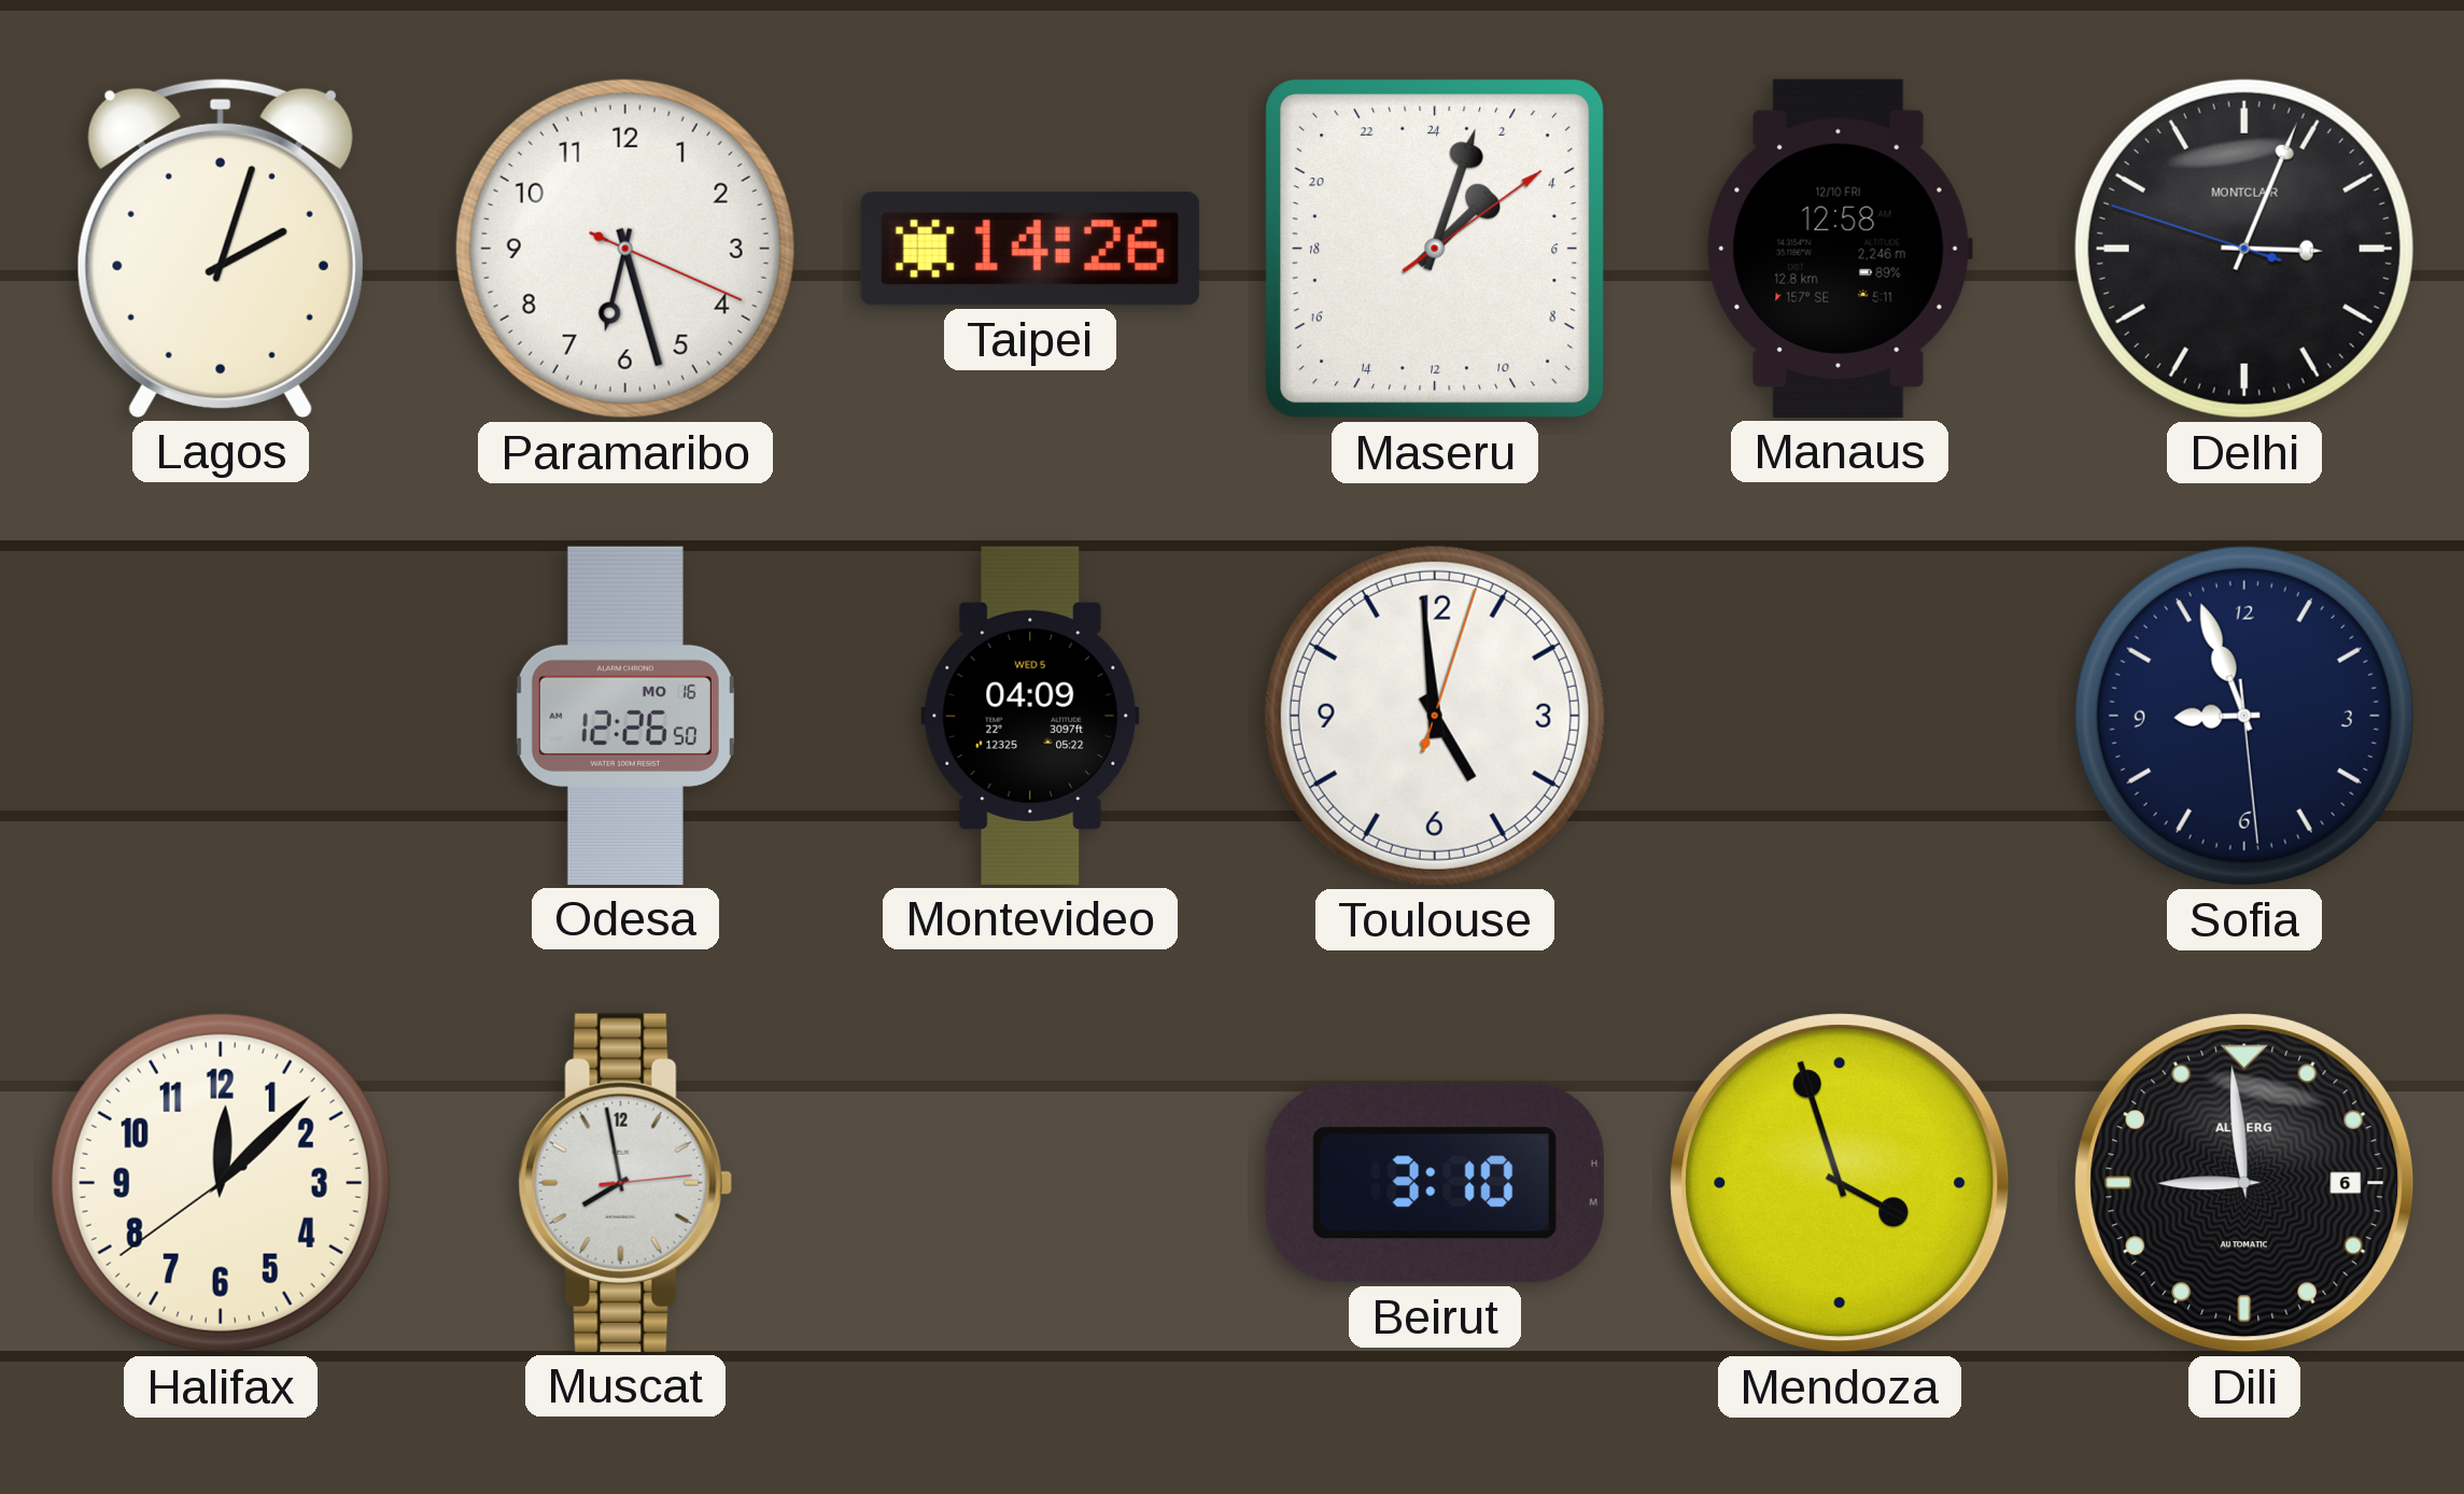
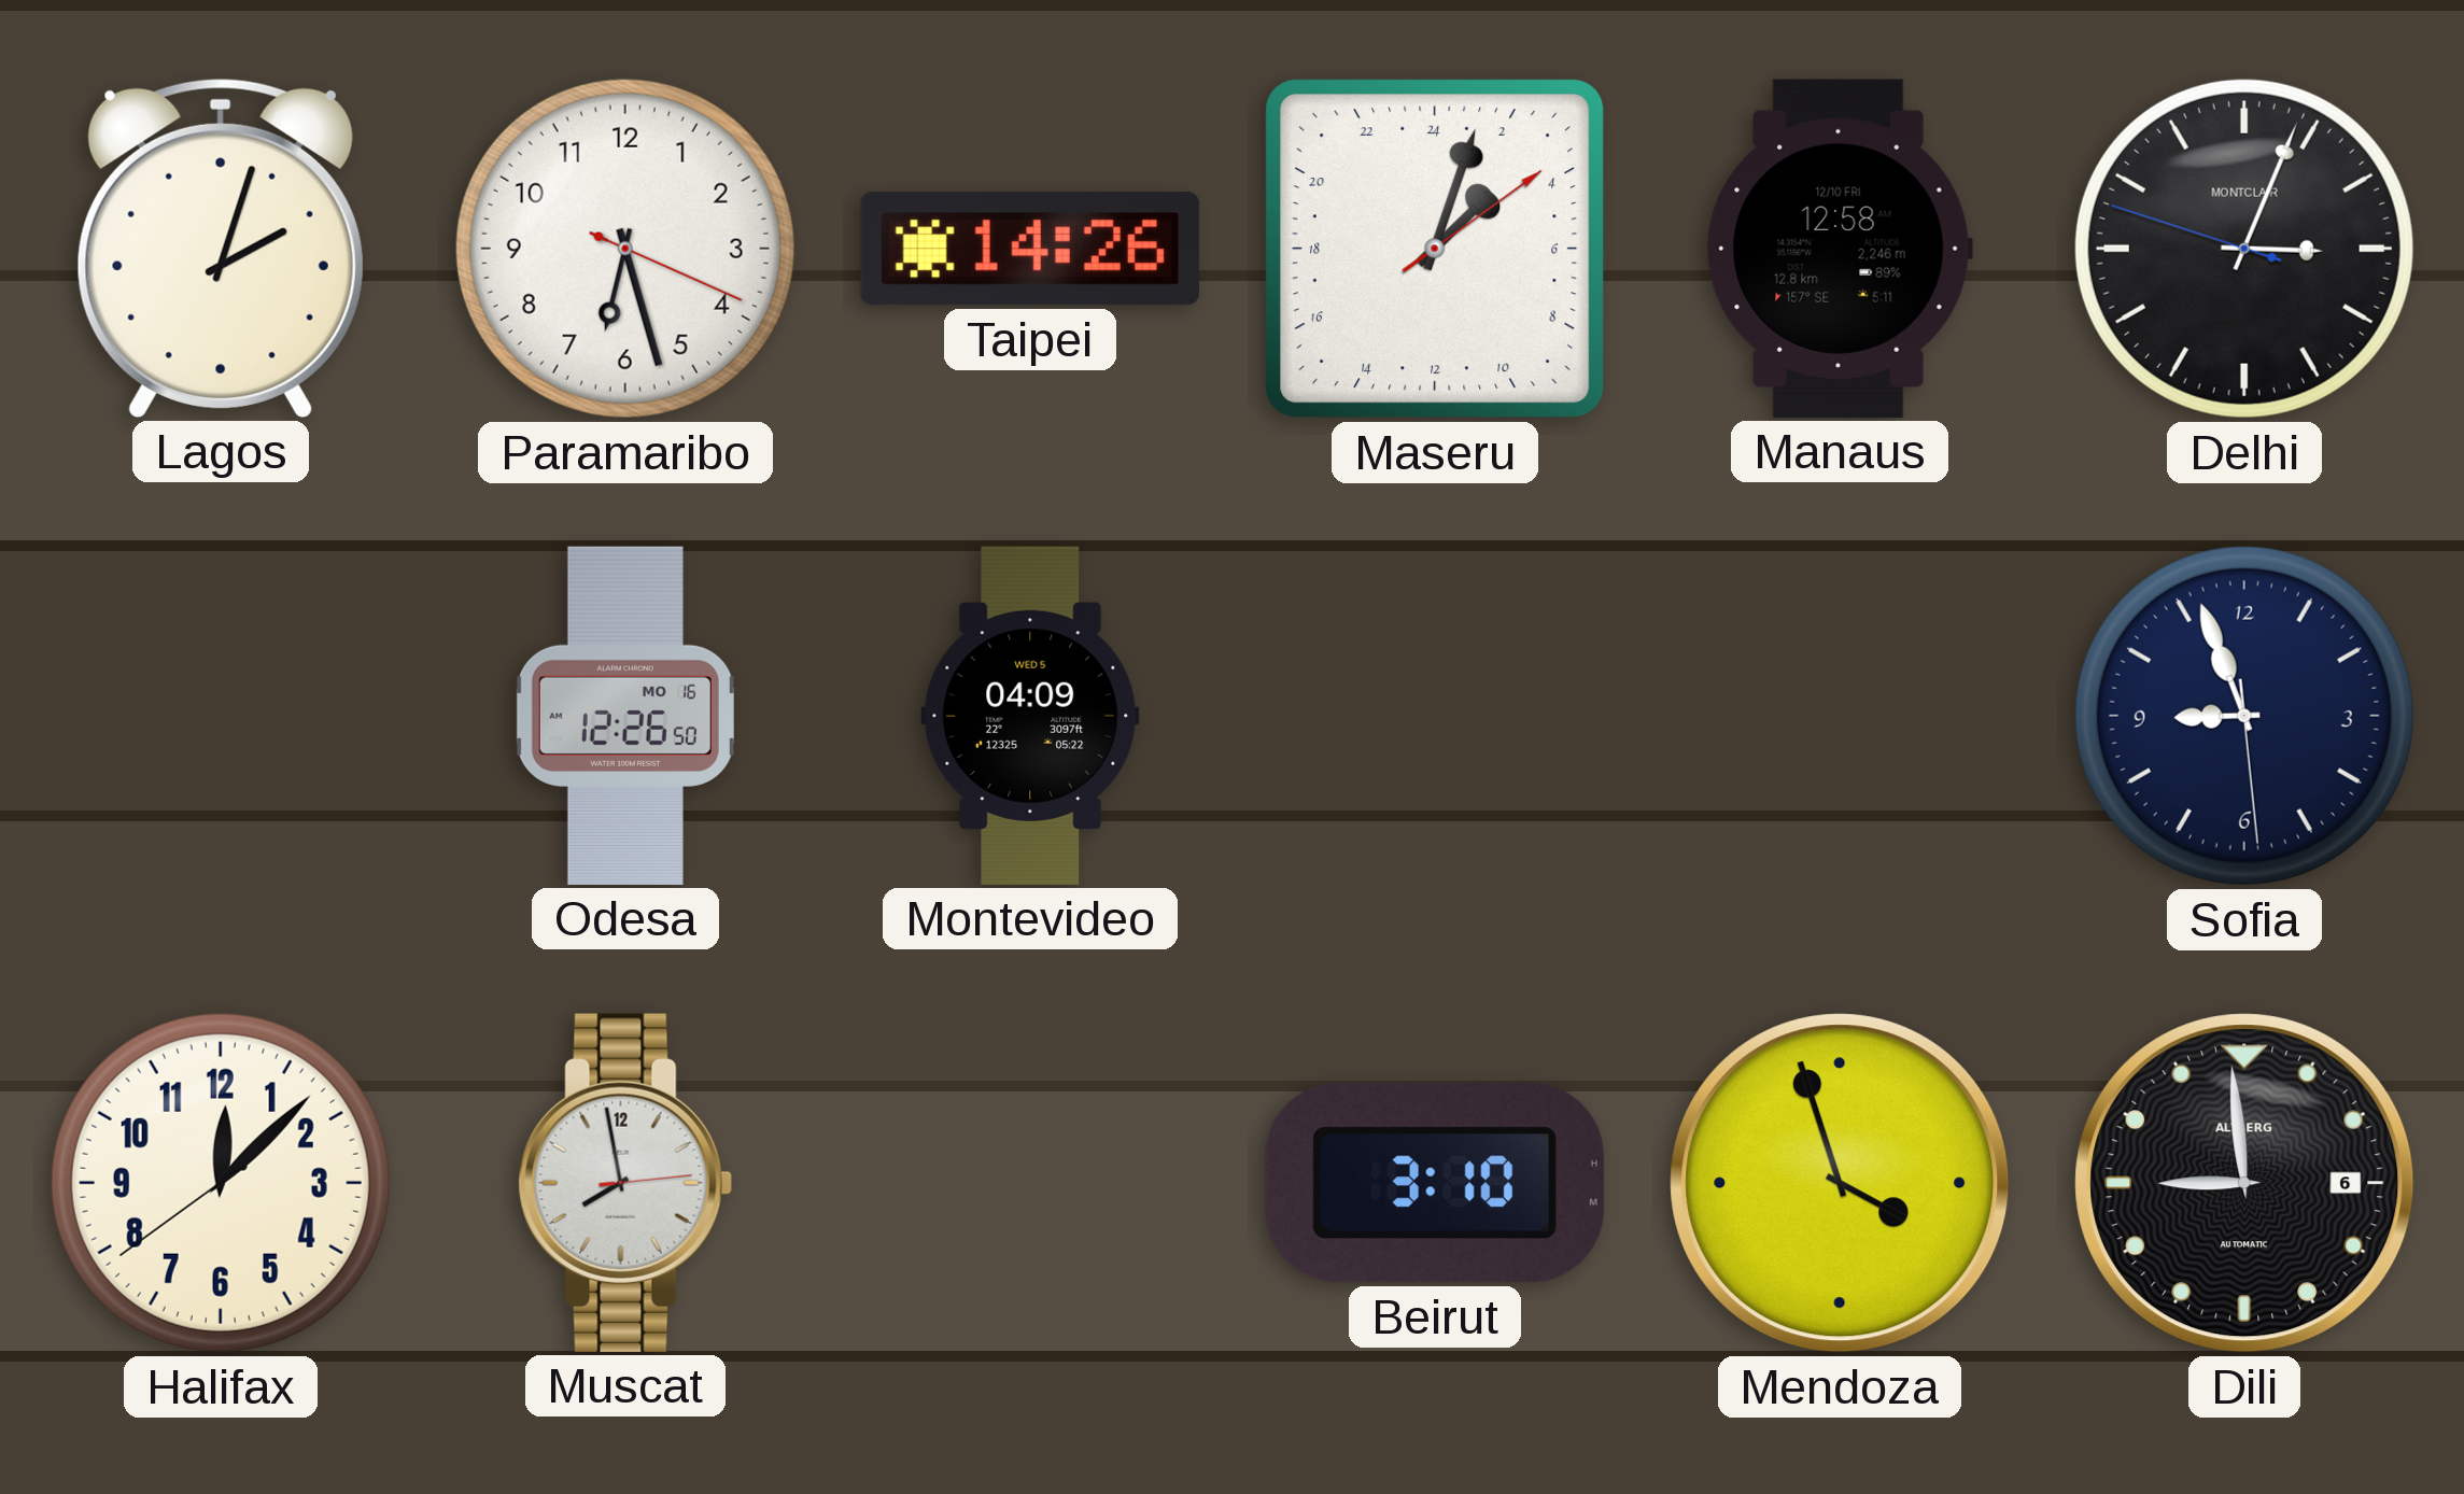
Toulouse: 4:59 -> none (1435, 716)
